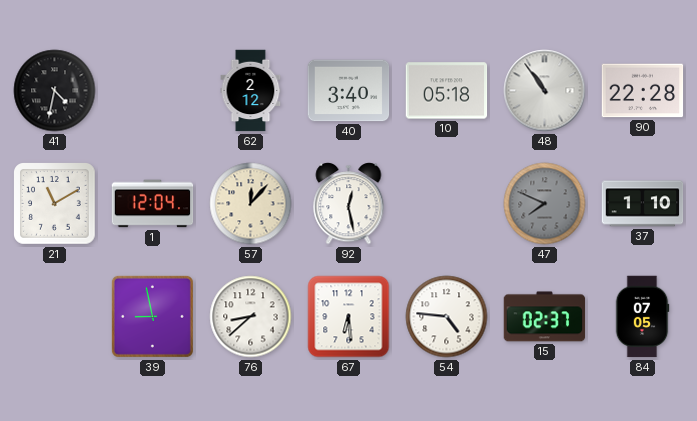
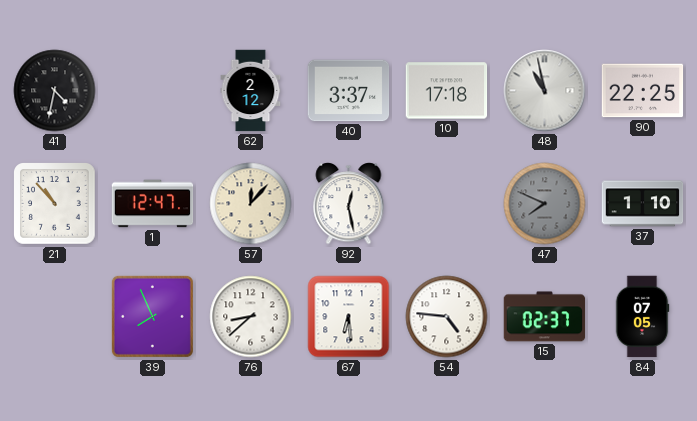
40: 3:40 -> 3:37 (349, 91)
10: 05:18 -> 17:18 (447, 91)
48: 10:54 -> 10:58 (545, 91)
90: 22:28 -> 22:25 (643, 91)
21: 11:10 -> 10:53 (55, 204)
1: 12:04 -> 12:47 (153, 204)
39: 8:58 -> 7:56 (152, 316)
